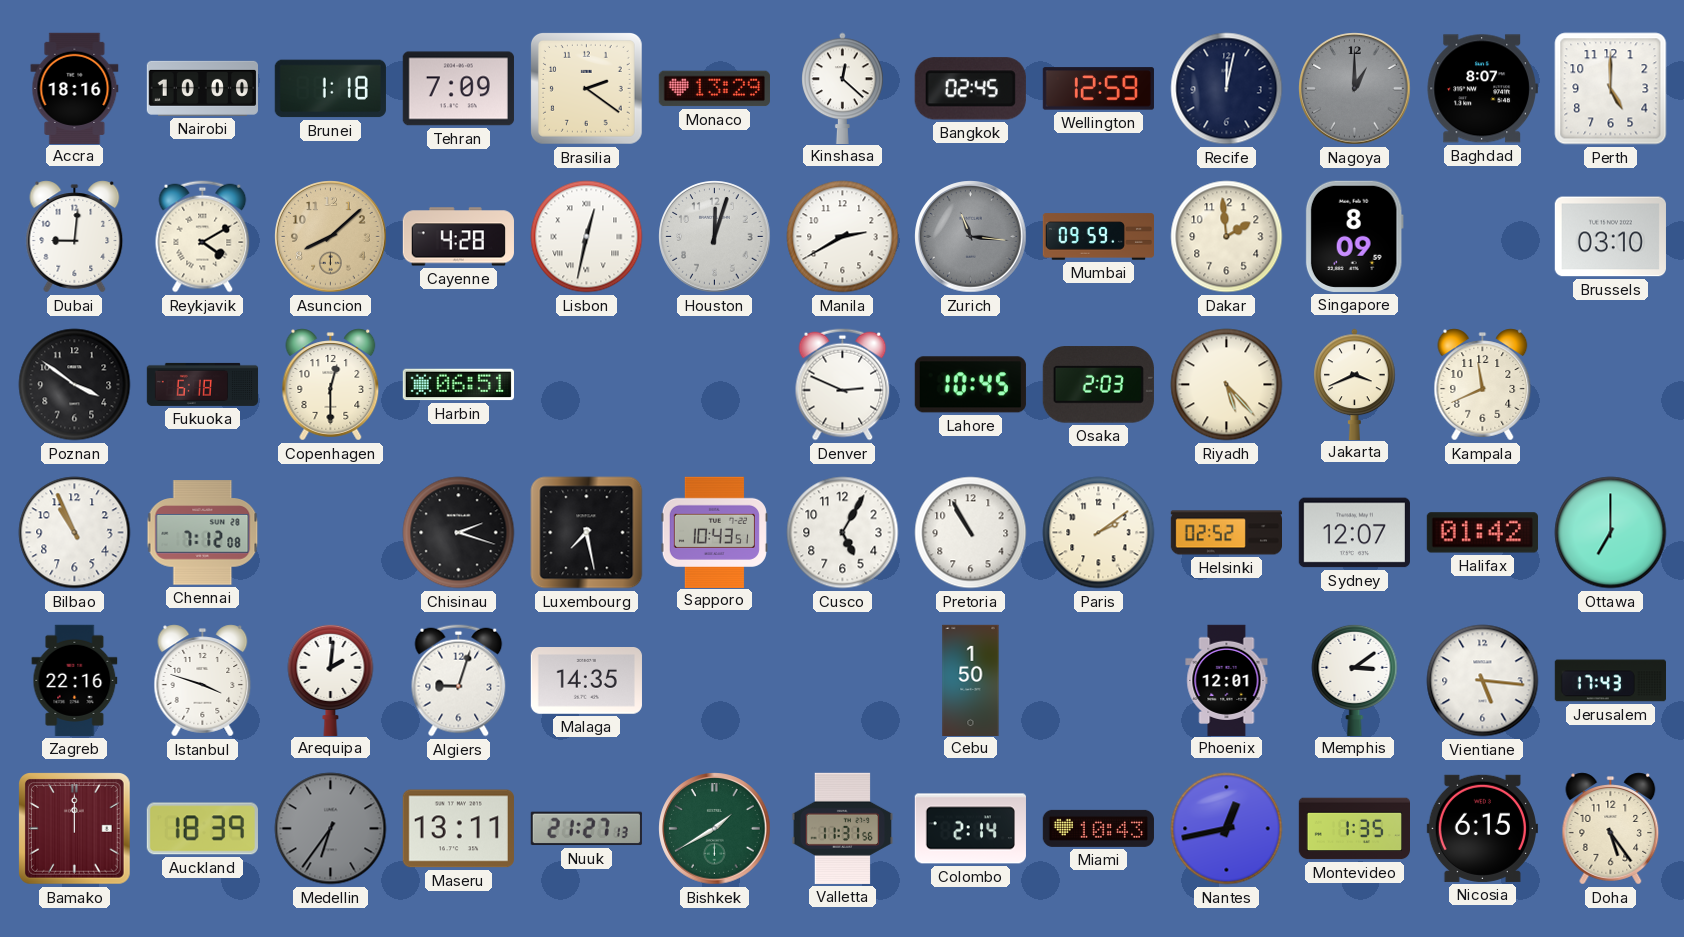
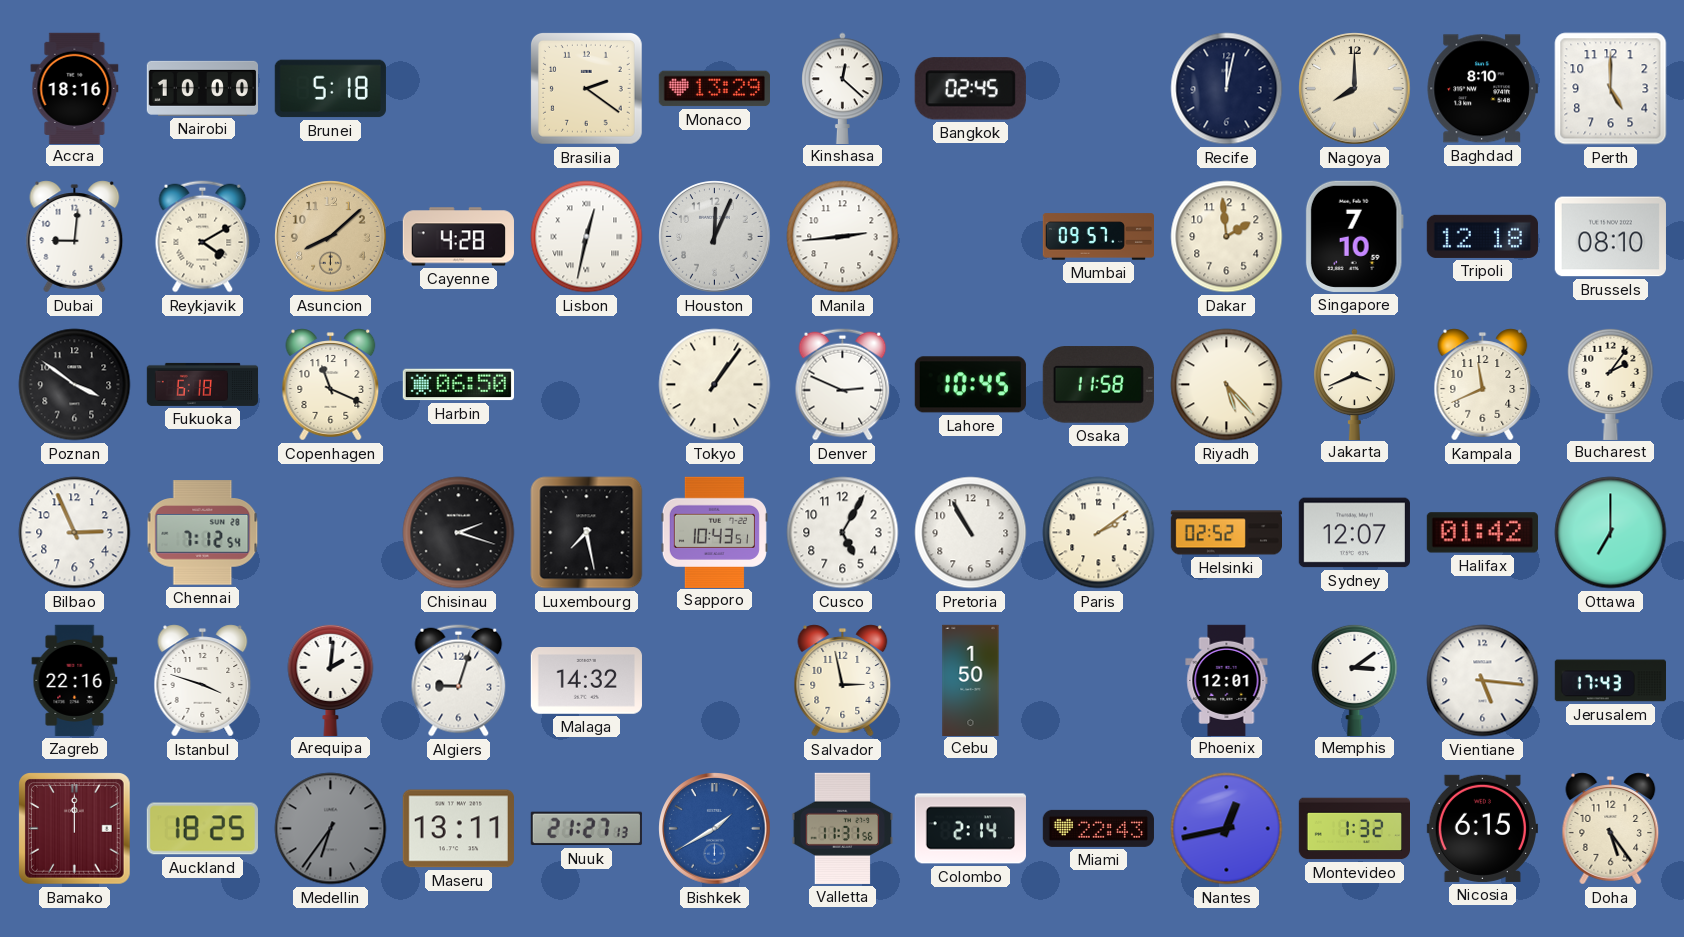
Brunei: 1:18 -> 5:18 (330, 89)
Tehran: 7:09 -> none (458, 89)
Wellington: 12:59 -> none (1098, 89)
Nagoya: 1:00 -> 8:00 (1355, 89)
Nagoya dial: grey -> cream (1355, 89)
Baghdad: 8:07 -> 8:10 (1482, 89)
Houston: 12:03 -> 12:04 (715, 237)
Manila: 2:40 -> 2:44 (843, 237)
Zurich: 11:16 -> none (971, 237)
Mumbai: 09:59 -> 09:57 (1099, 237)
Singapore: 8:09 -> 7:10 (1354, 236)
Tripoli: none -> 12:18 (1482, 236)
Brussels: 03:10 -> 08:10 (1610, 237)
Copenhagen: 12:30 -> 11:19 (331, 385)
Harbin: 06:51 -> 06:50 (458, 385)
Tokyo: none -> 1:06 (715, 385)
Osaka: 2:03 -> 11:58 (1098, 385)
Bucharest: none -> 2:06 (1611, 383)
Bilbao: 10:56 -> 2:56 (75, 533)
Chennai: 7:12:08 -> 7:12:54 (203, 533)
Malaga: 14:35 -> 14:32 (586, 681)
Salvador: none -> 2:58 (843, 681)
Auckland: 18:39 -> 18:25 (202, 829)
Bishkek dial: green -> blue (715, 829)
Miami: 10:43 -> 22:43 (1098, 828)
Montevideo: 1:35 -> 1:32 (1354, 829)
